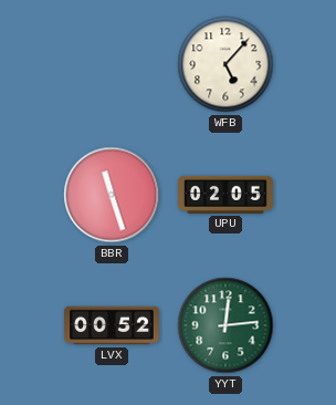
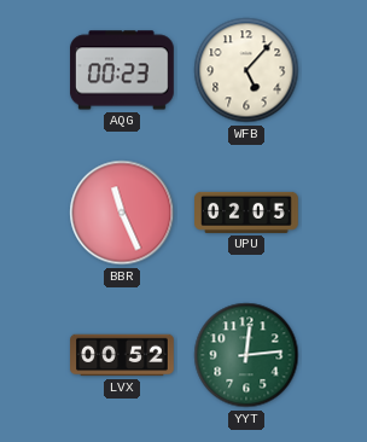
AQG: none -> 00:23 (123, 70)
BBR: 11:27 -> 11:26 (122, 213)
